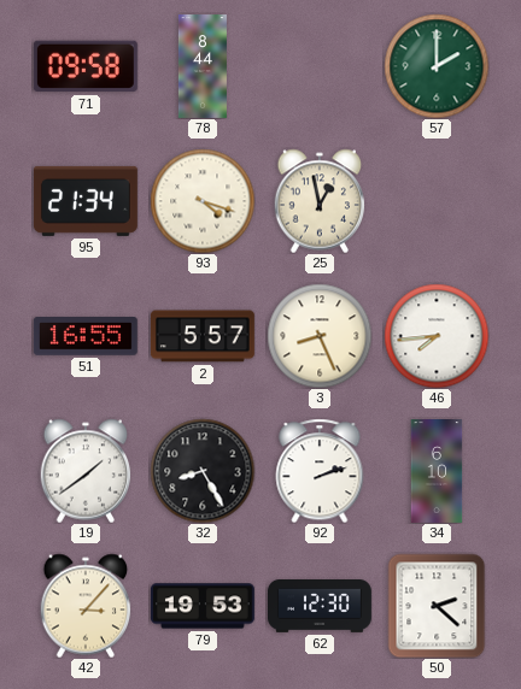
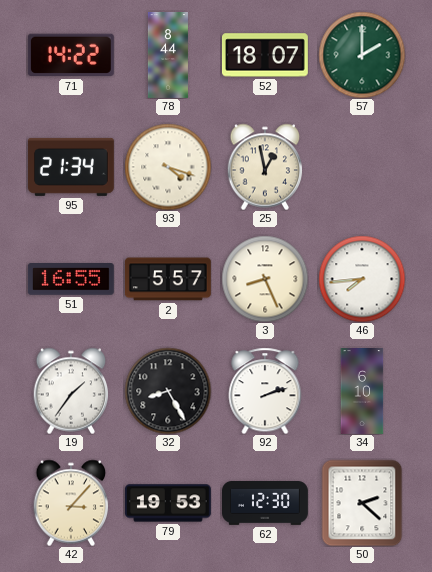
71: 09:58 -> 14:22 (71, 55)
52: none -> 18:07 (265, 55)
19: 1:39 -> 1:36 (71, 391)
